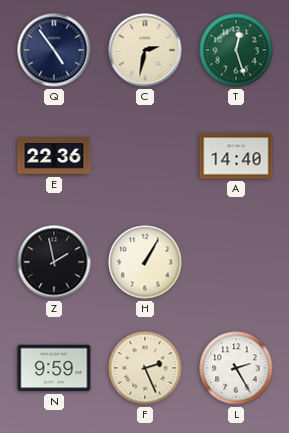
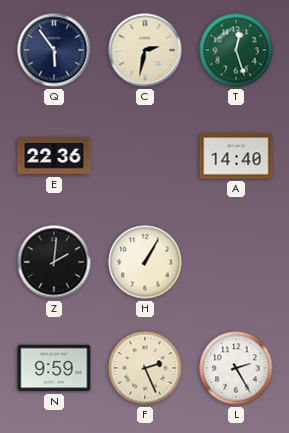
Q: 4:54 -> 5:54 (54, 50)
Z: 1:58 -> 2:01 (54, 262)
